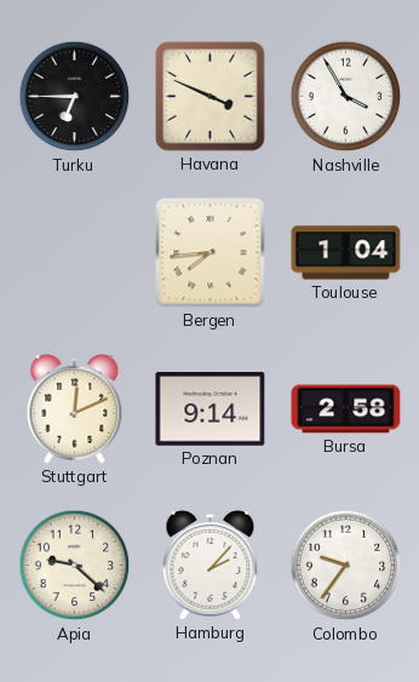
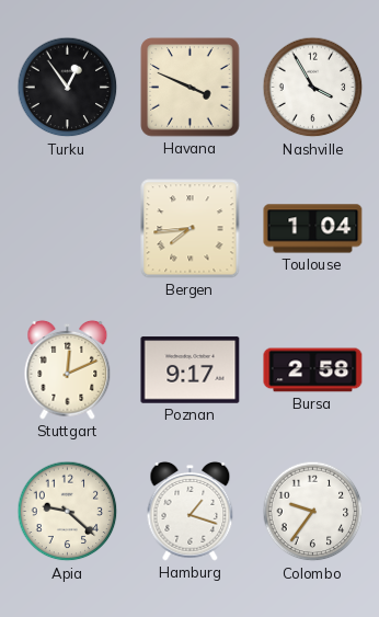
Turku: 6:45 -> 12:54 (68, 88)
Poznan: 9:14 -> 9:17 (191, 370)
Hamburg: 2:07 -> 1:18 (191, 511)
